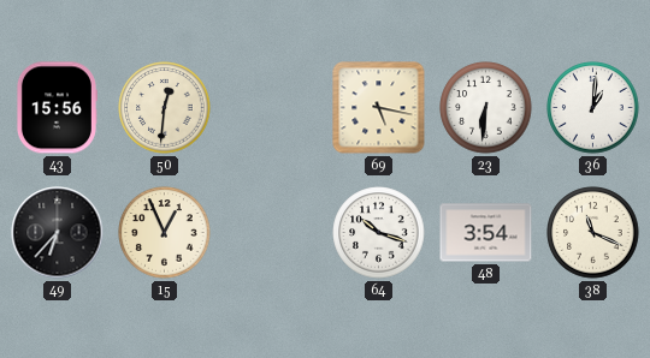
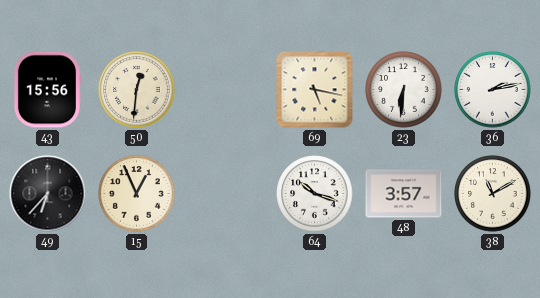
36: 1:01 -> 2:13 (493, 90)
48: 3:54 -> 3:57 (404, 194)
38: 11:19 -> 11:10 (493, 194)
